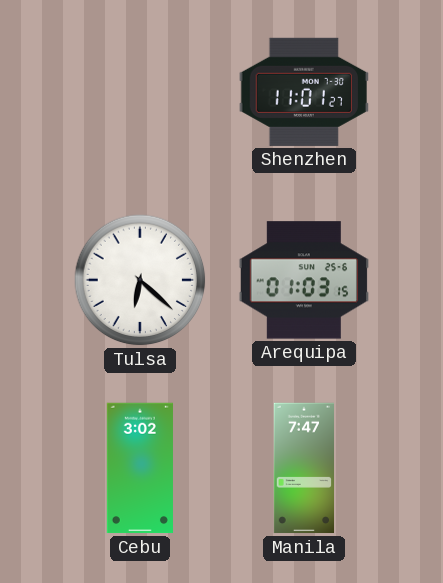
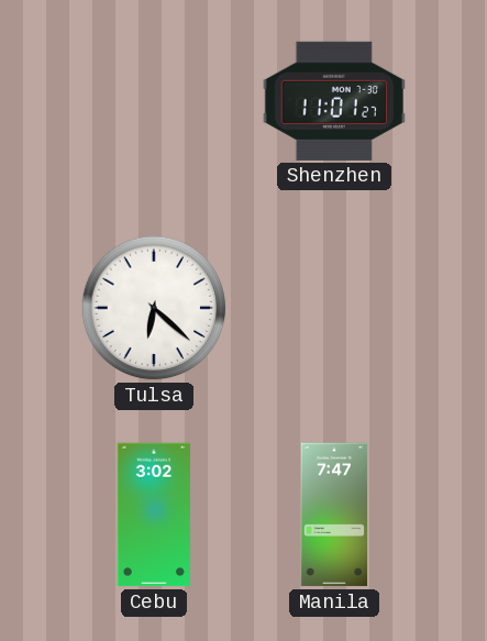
Arequipa: 01:03 -> none (303, 280)
